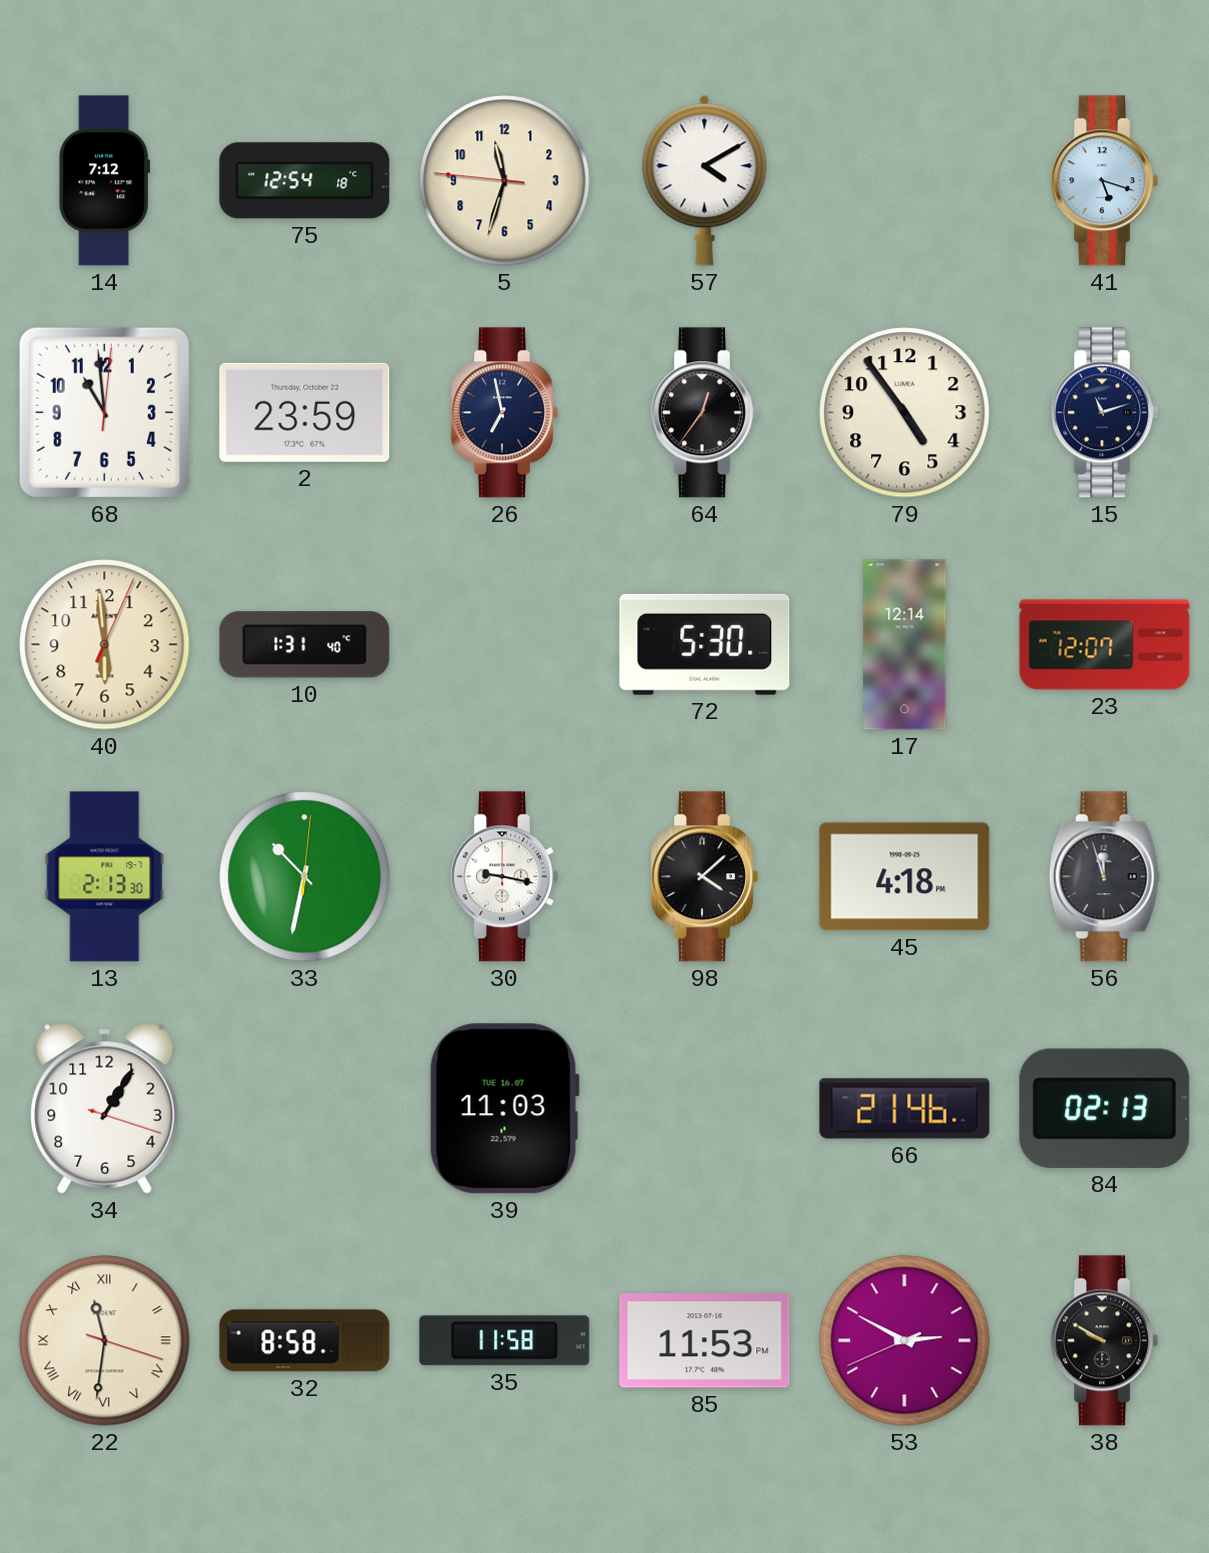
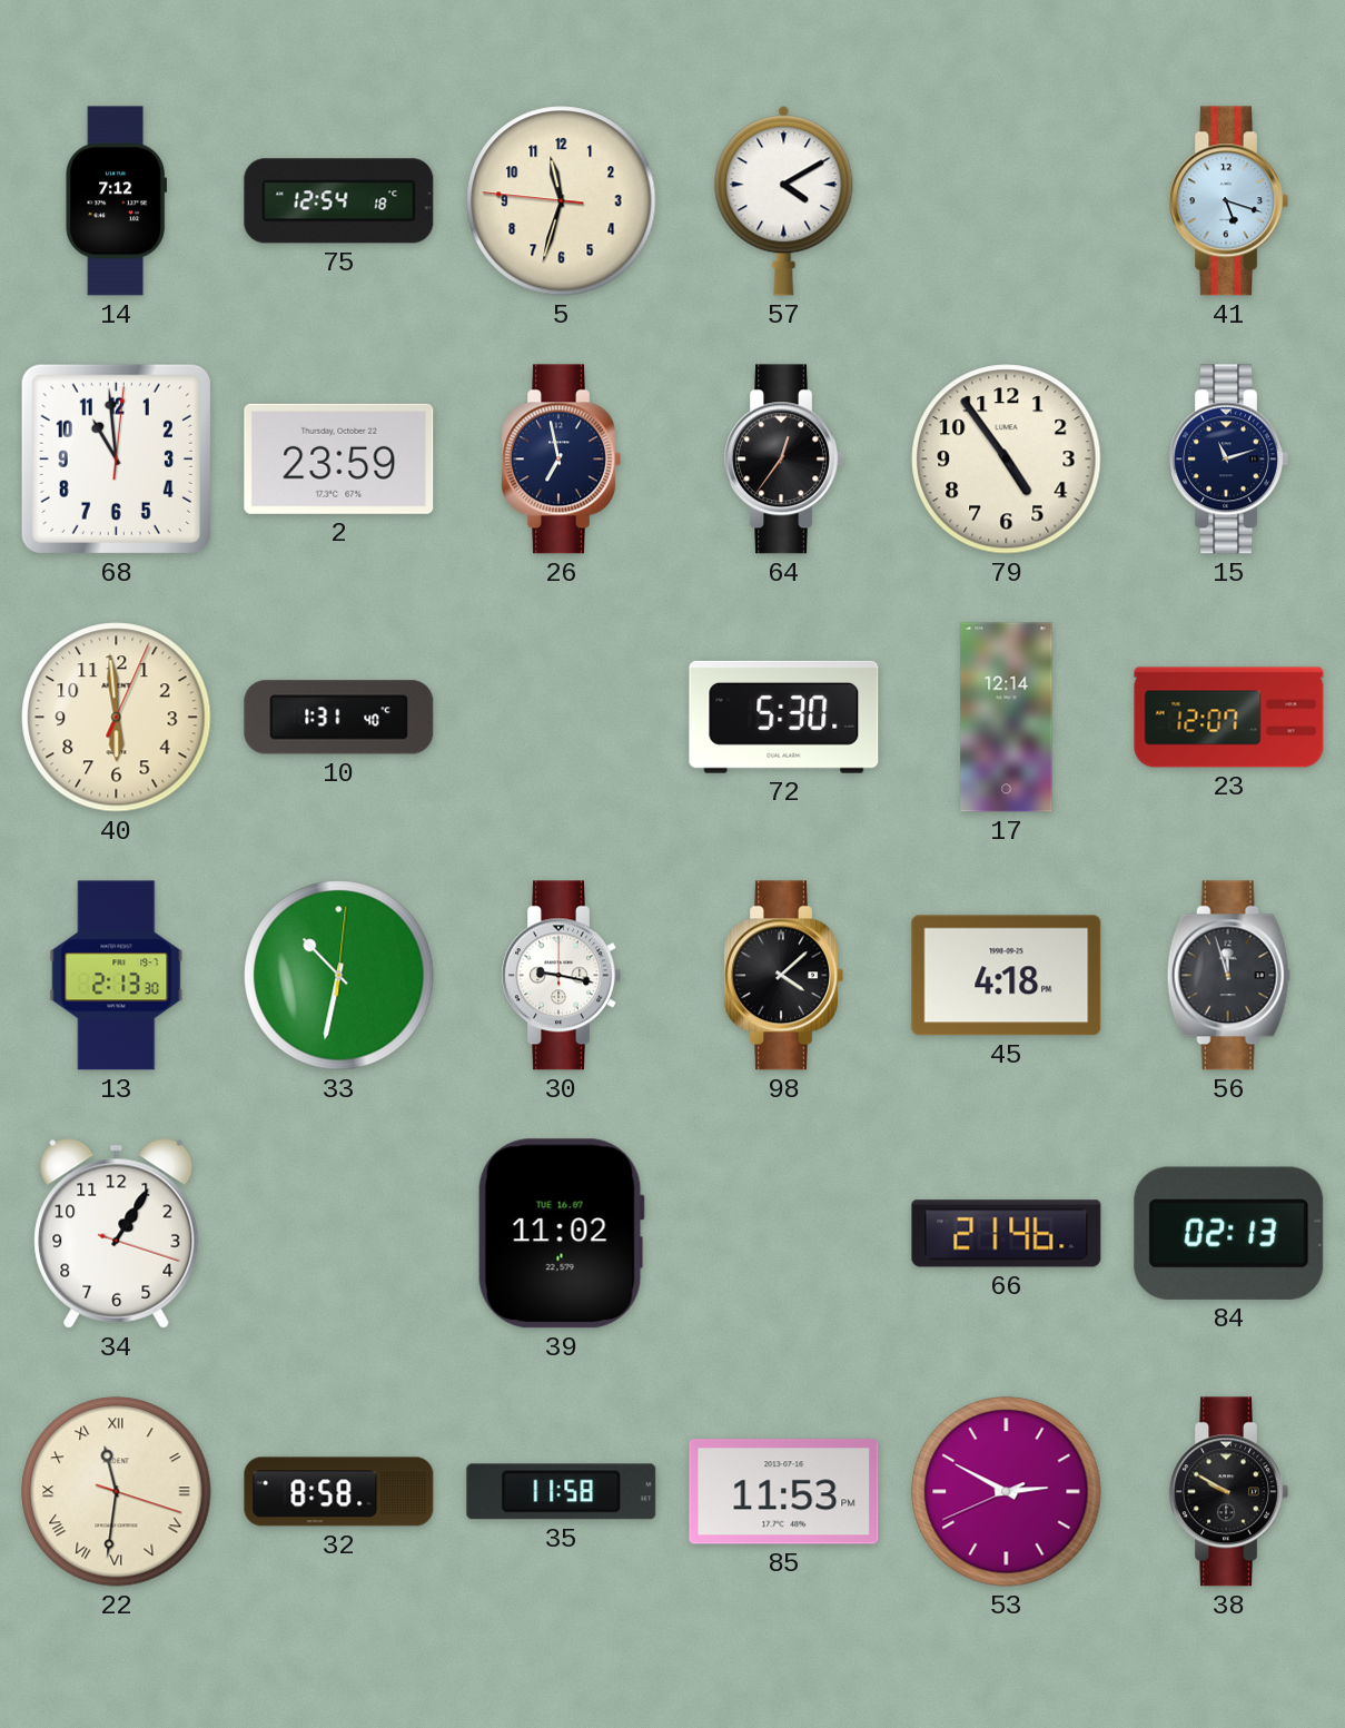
39: 11:03 -> 11:02 (561, 1234)
